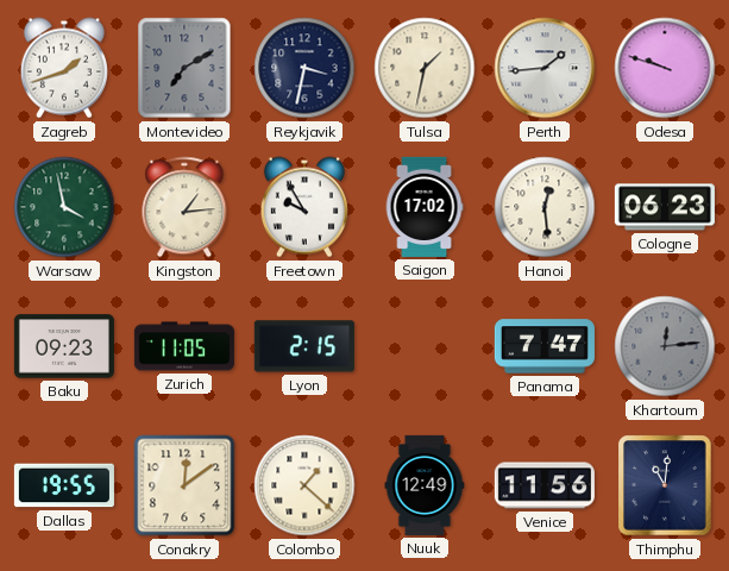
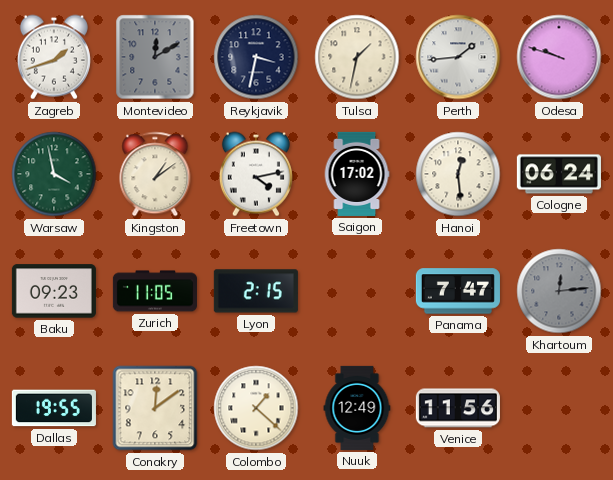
Montevideo: 7:10 -> 12:10 (155, 57)
Kingston: 1:14 -> 1:09 (155, 174)
Freetown: 9:55 -> 4:13 (256, 174)
Cologne: 06:23 -> 06:24 (559, 174)
Thimphu: 11:01 -> none (665, 485)
